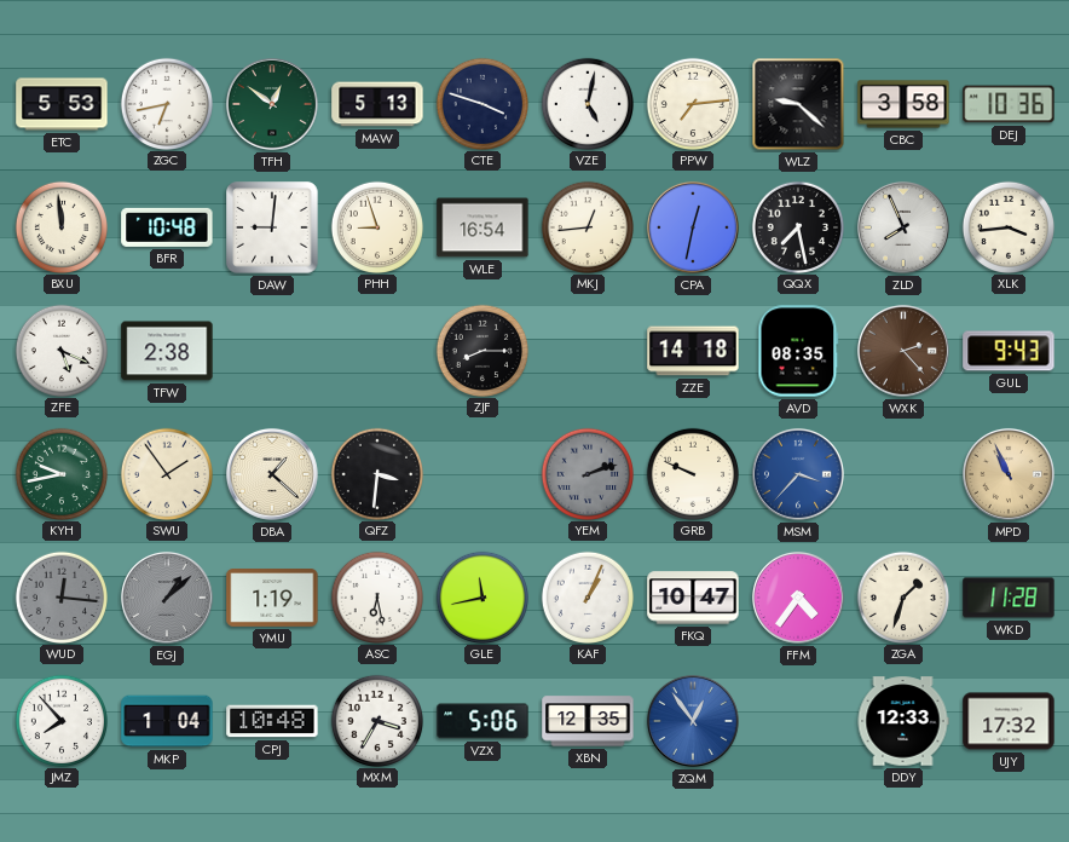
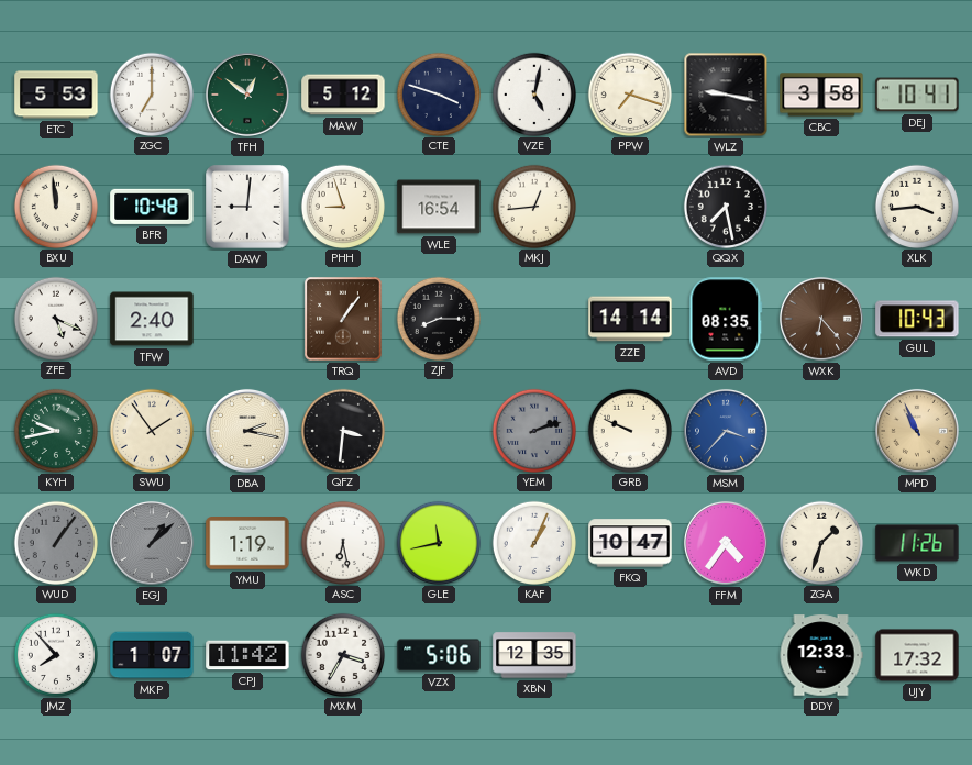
ZGC: 6:43 -> 7:00 (151, 93)
MAW: 5:13 -> 5:12 (343, 95)
PPW: 7:14 -> 7:18 (629, 93)
WLZ: 9:22 -> 9:17 (726, 95)
DEJ: 10:36 -> 10:41 (917, 95)
CPA: 12:32 -> none (693, 227)
ZLD: 7:56 -> none (903, 227)
TFW: 2:38 -> 2:40 (152, 319)
TRQ: none -> 1:06 (343, 319)
ZZE: 14:18 -> 14:14 (630, 319)
WXK: 2:23 -> 6:23 (821, 319)
GUL: 9:43 -> 10:43 (917, 319)
DBA: 1:22 -> 2:17 (247, 431)
WUD: 12:16 -> 1:06 (55, 542)
WKD: 11:28 -> 11:26 (917, 543)
MKP: 1:04 -> 1:07 (152, 655)
CPJ: 10:48 -> 11:42 (247, 655)
ZQM: 12:54 -> none (693, 721)
